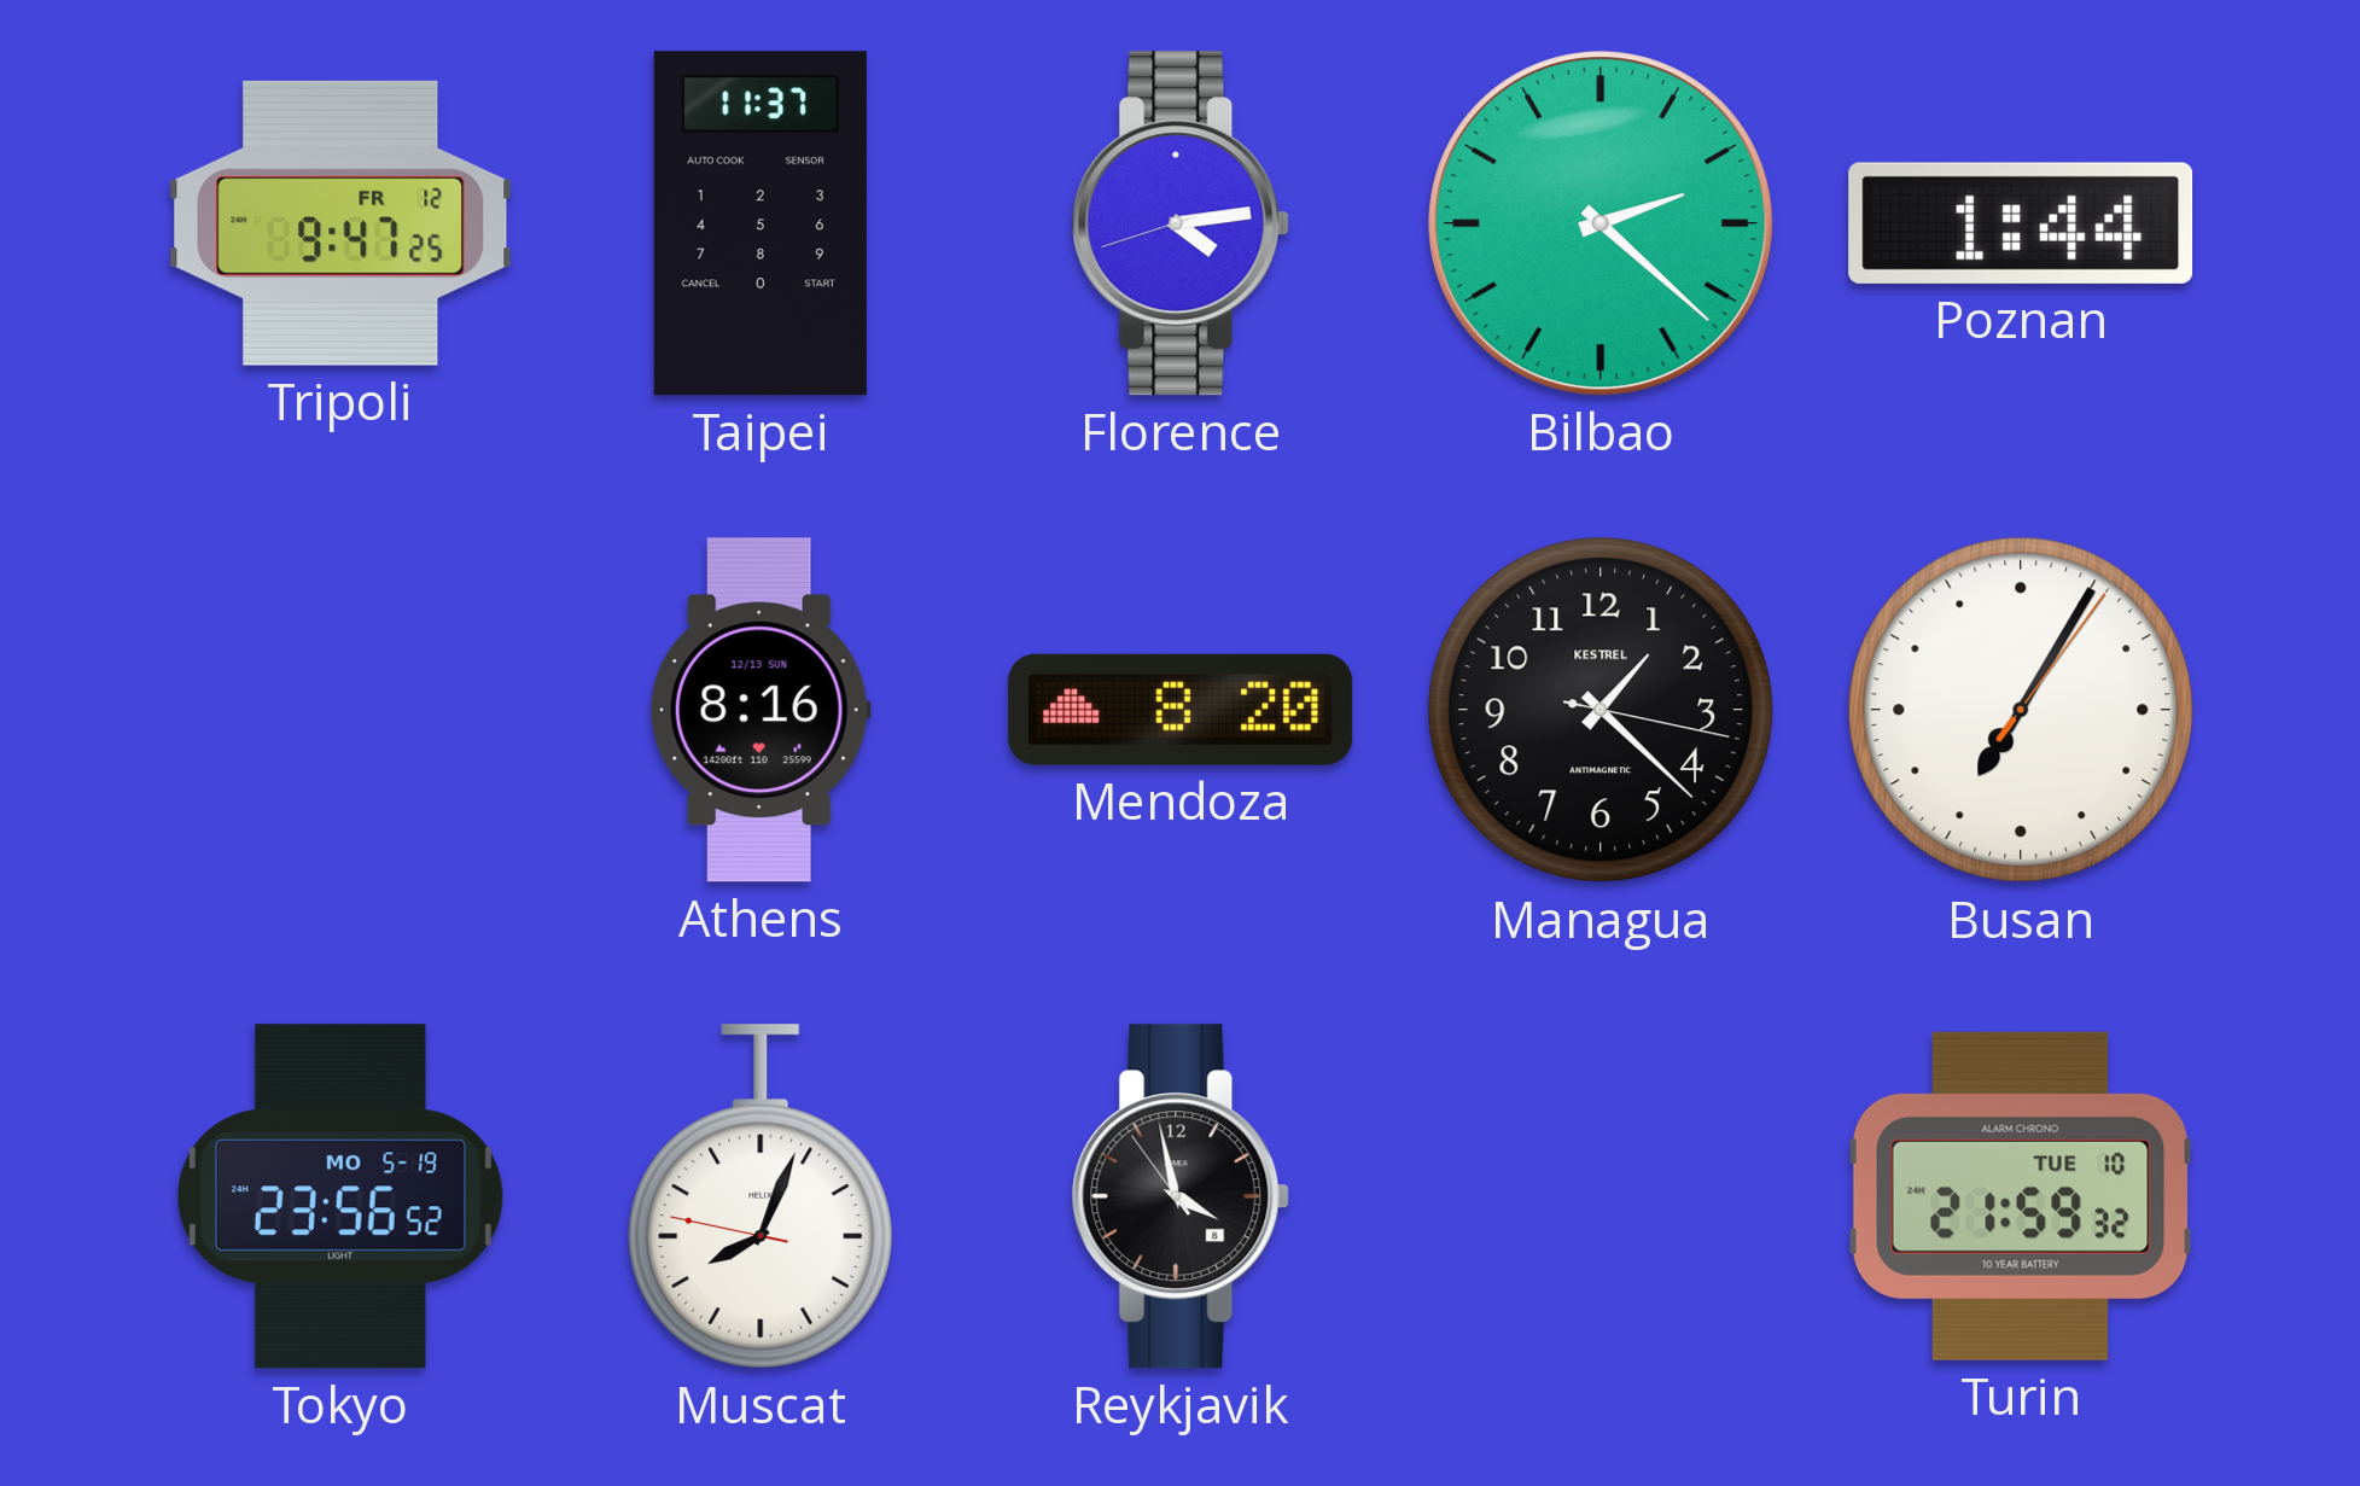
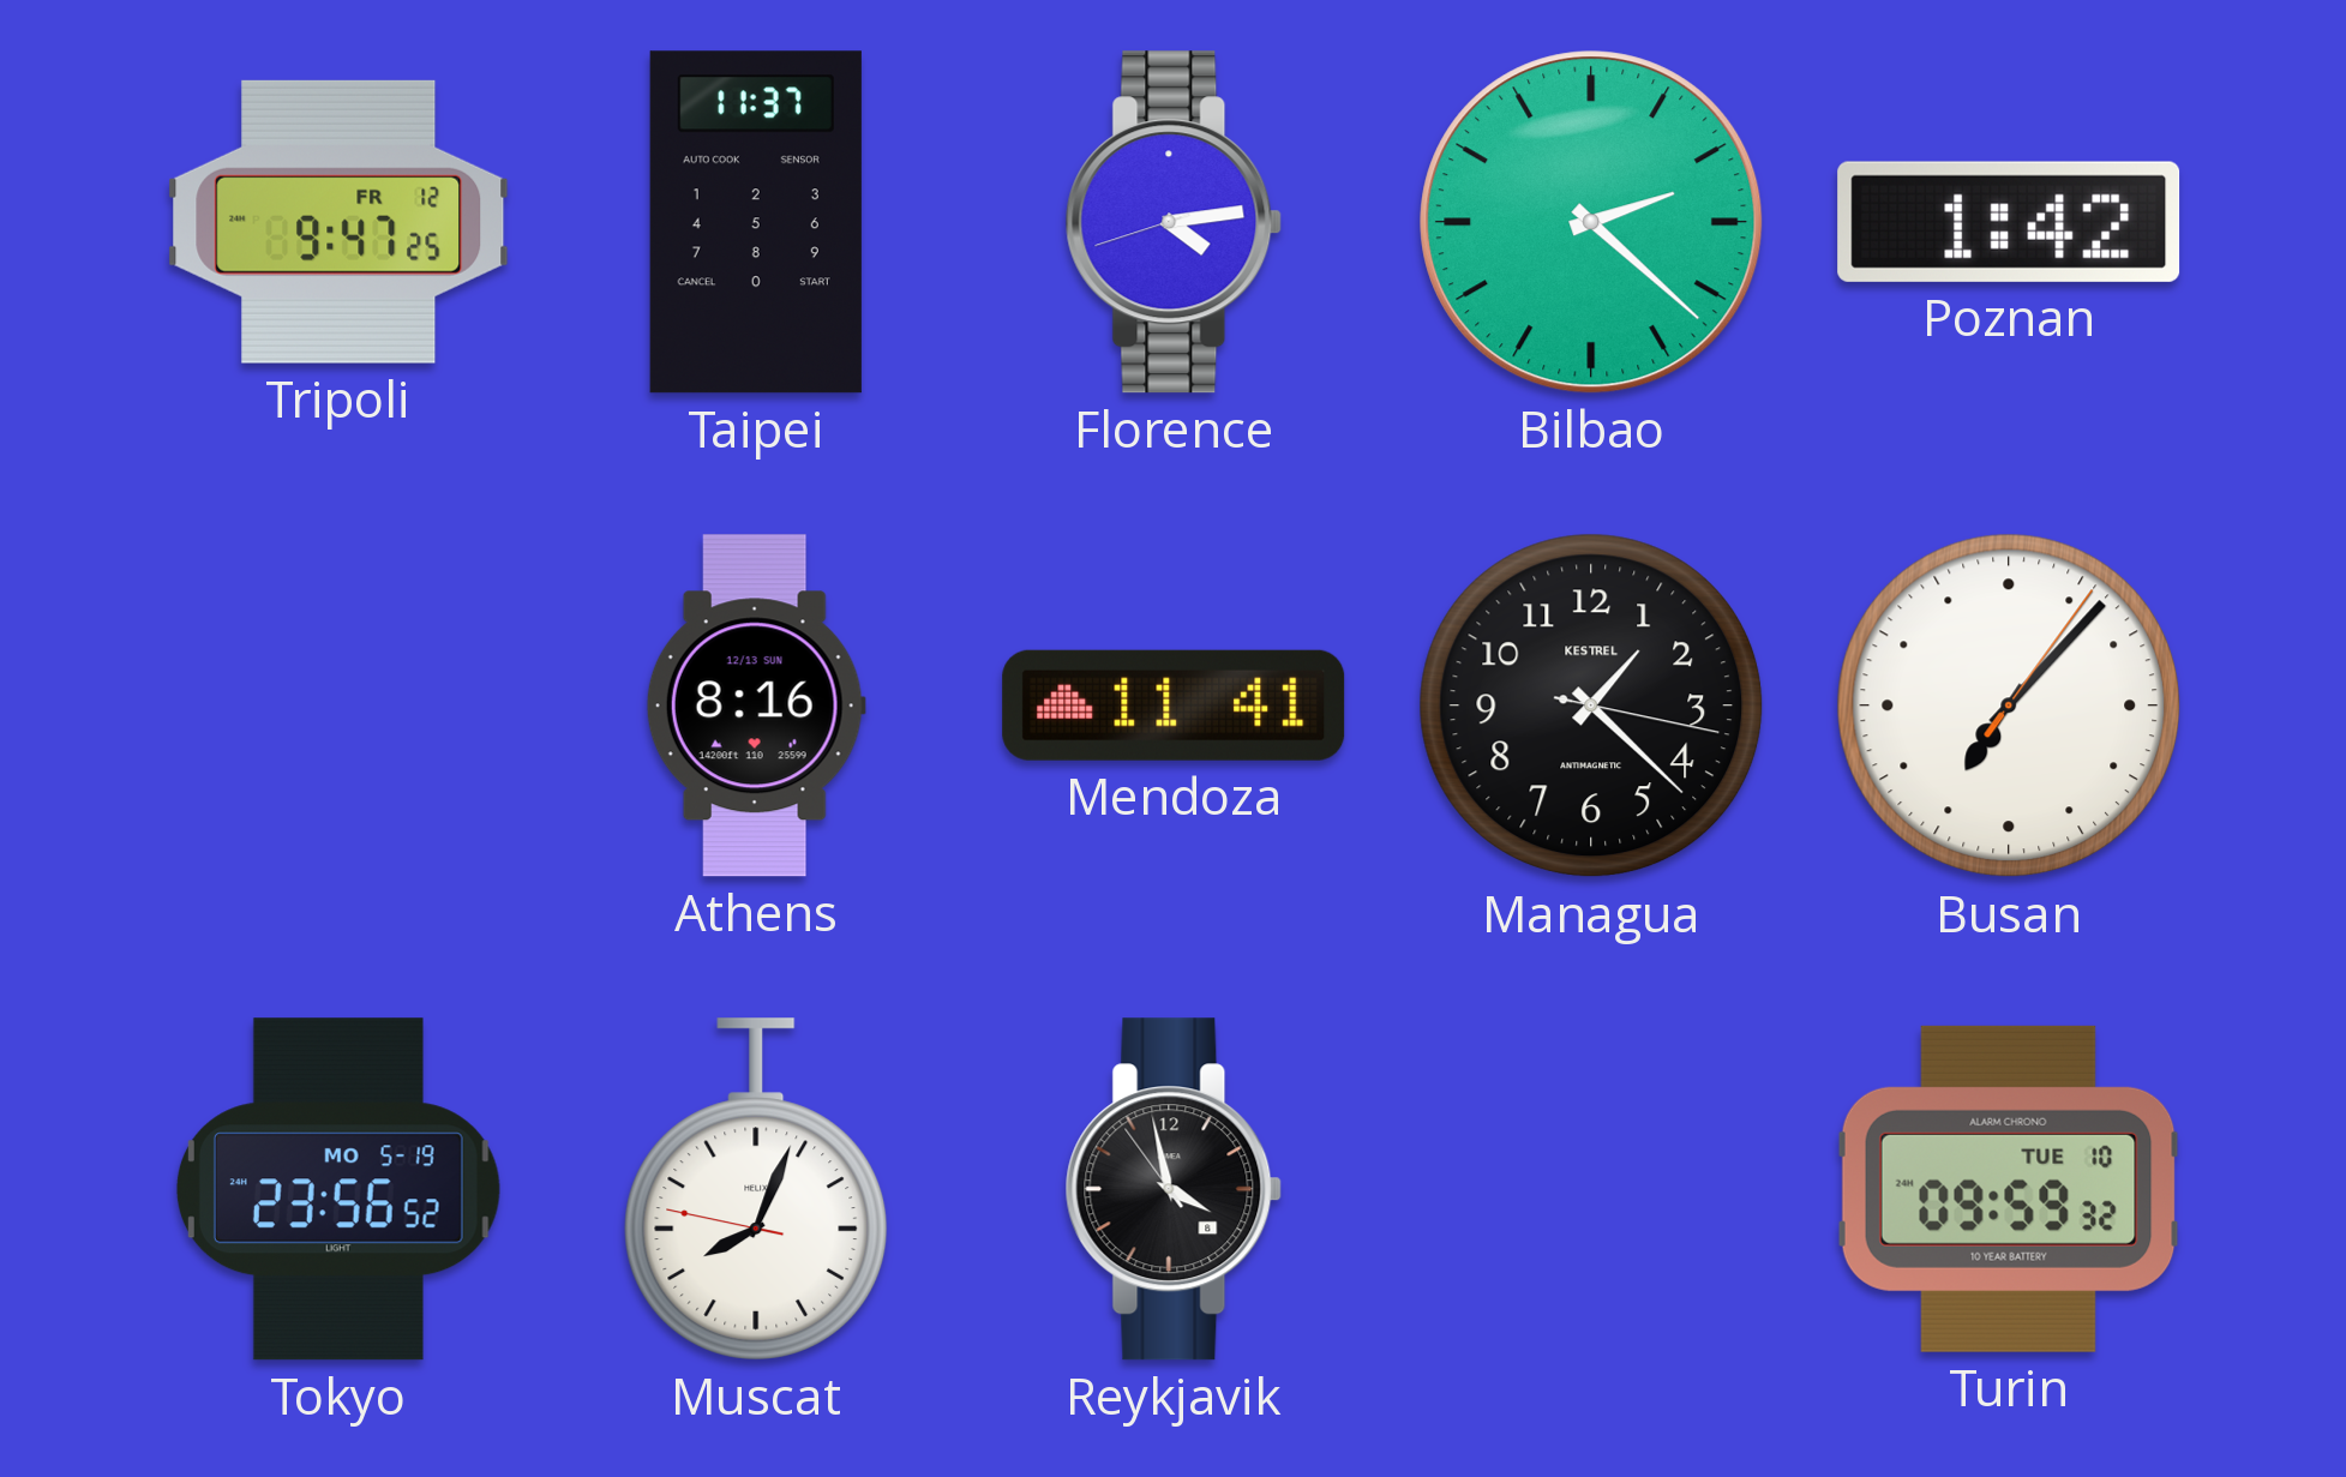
Poznan: 1:44 -> 1:42 (2009, 222)
Mendoza: 8:20 -> 11:41 (1174, 706)
Busan: 7:05 -> 7:07 (2009, 706)
Turin: 21:59 -> 09:59 (2009, 1189)
